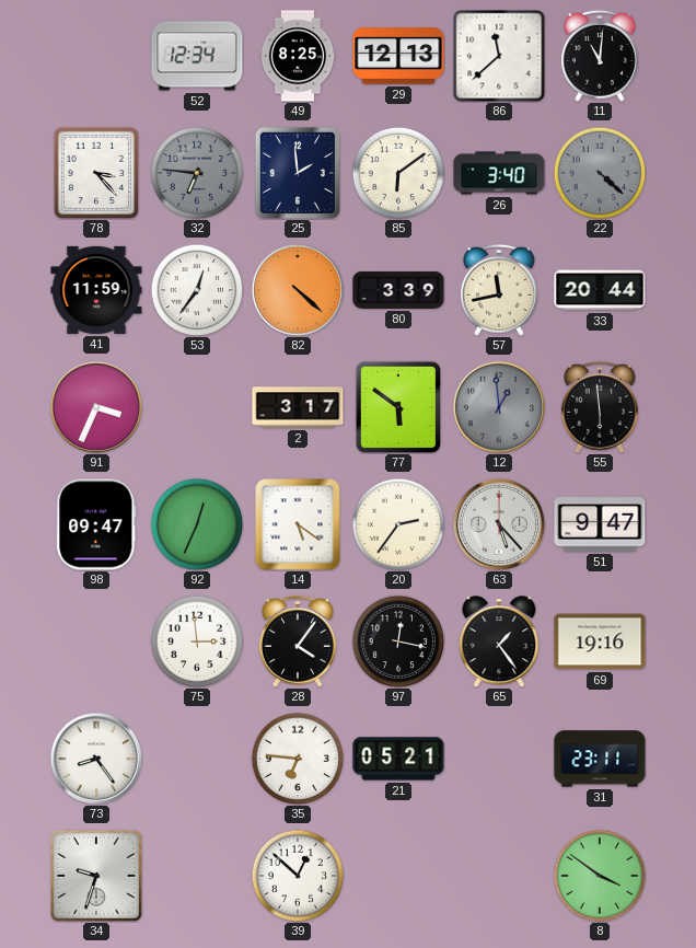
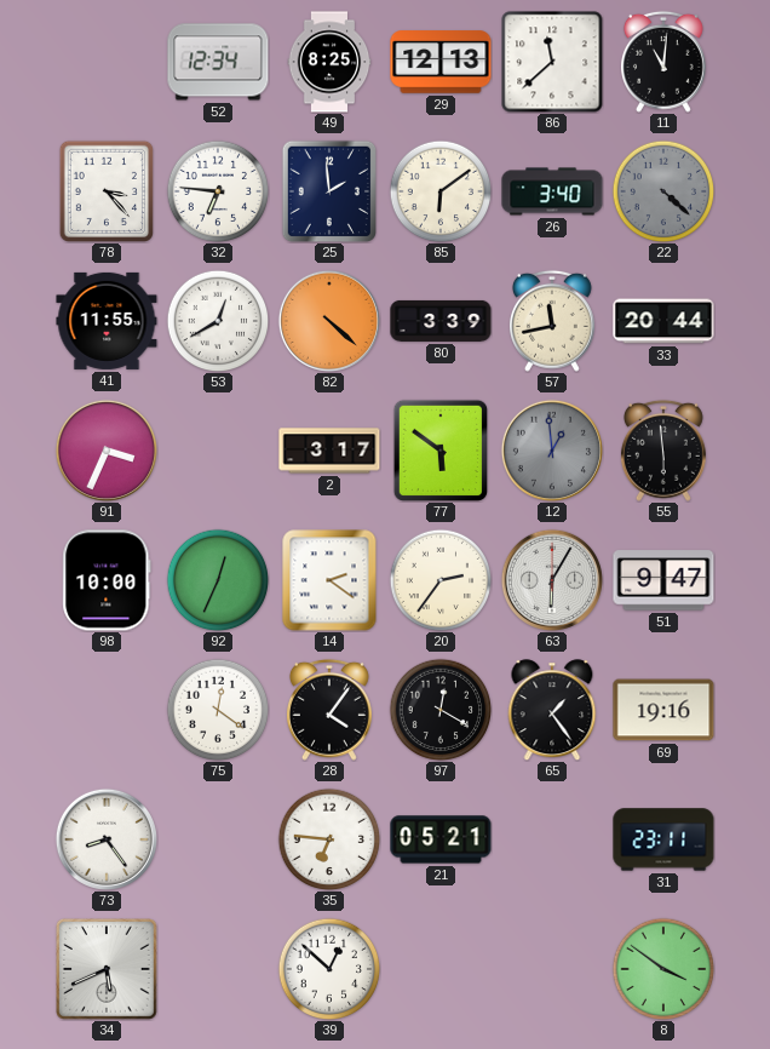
32 dial: grey -> white (218, 191)
41: 11:59 -> 11:55 (107, 321)
53: 12:36 -> 12:40 (218, 321)
98: 09:47 -> 10:00 (107, 580)
14: 5:21 -> 2:21 (329, 580)
63: 5:23 -> 6:05 (552, 580)
75: 2:59 -> 12:21 (218, 710)
97: 12:17 -> 12:20 (441, 710)
34: 9:33 -> 5:41 (108, 970)
